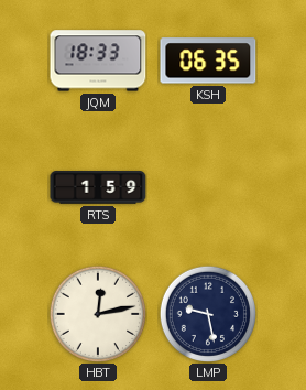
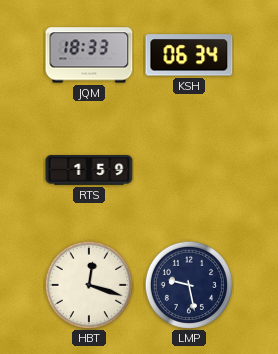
KSH: 06:35 -> 06:34 (189, 55)
HBT: 12:13 -> 12:18 (88, 284)
